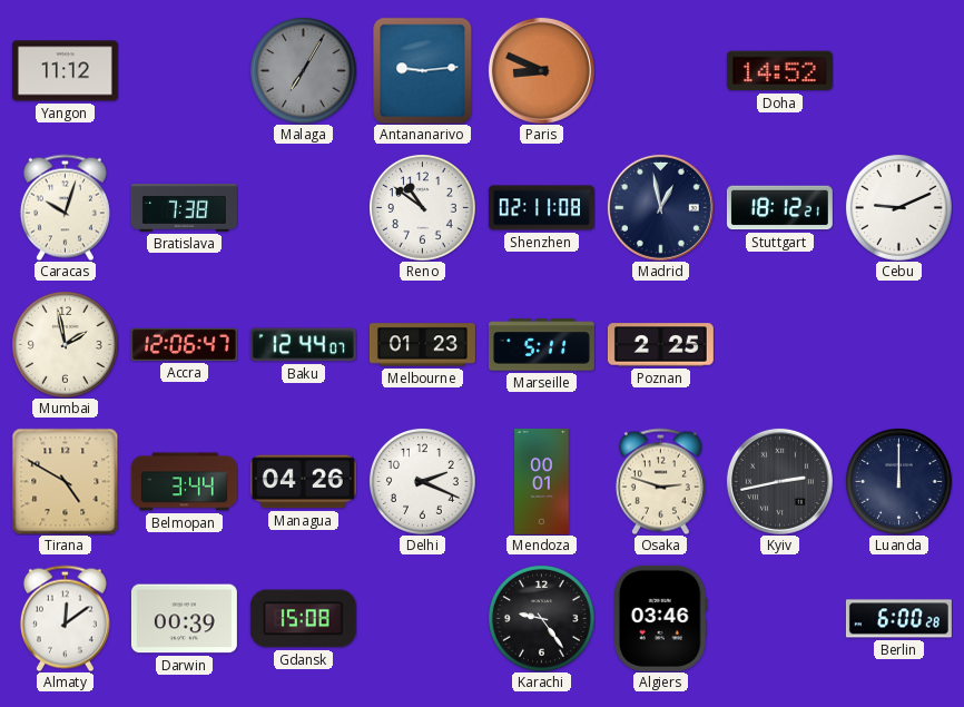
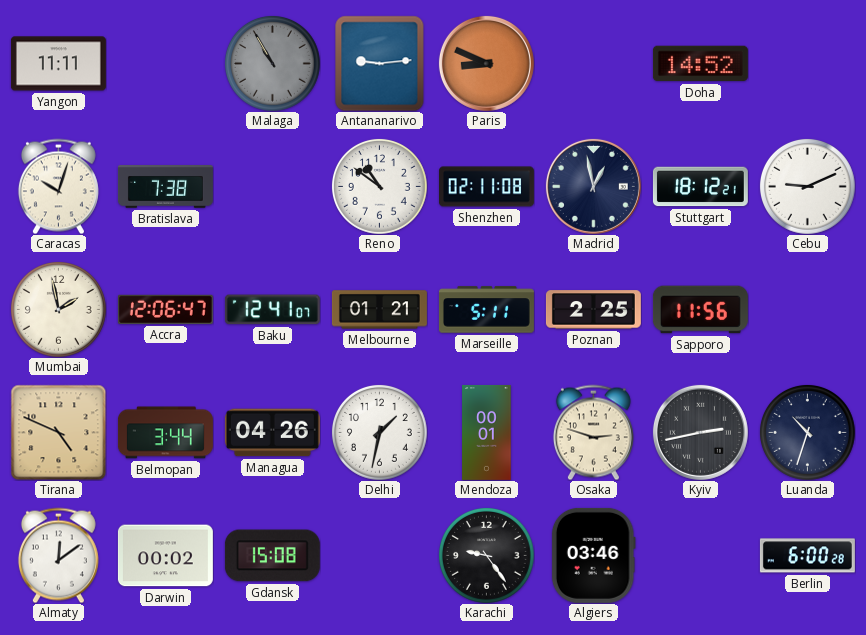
Yangon: 11:12 -> 11:11 (58, 64)
Malaga: 7:05 -> 10:55 (272, 63)
Baku: 12:44 -> 12:41 (272, 310)
Melbourne: 01:23 -> 01:21 (379, 310)
Sapporo: none -> 11:56 (700, 310)
Tirana: 4:50 -> 4:49 (58, 432)
Delhi: 2:19 -> 1:32 (379, 432)
Luanda: 12:00 -> 10:33 (807, 432)
Darwin: 00:39 -> 00:02 (165, 556)
